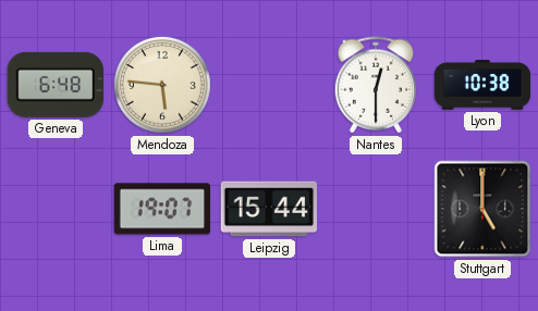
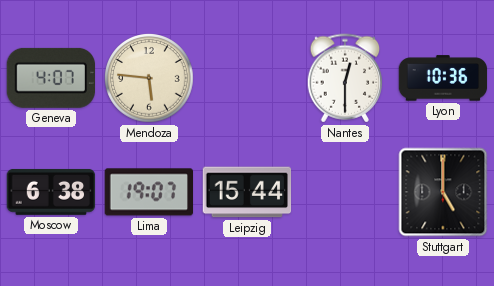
Geneva: 6:48 -> 4:07 (50, 78)
Lyon: 10:38 -> 10:36 (443, 78)
Moscow: none -> 6:38 (51, 192)
